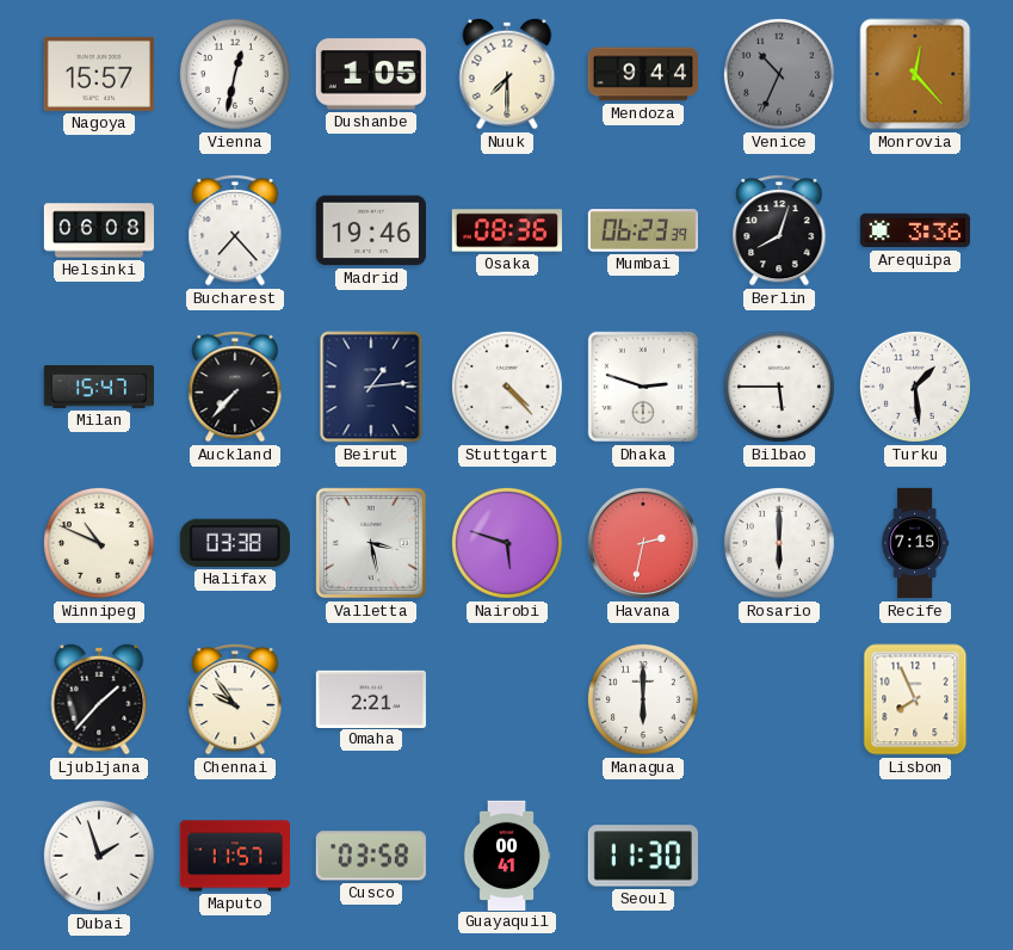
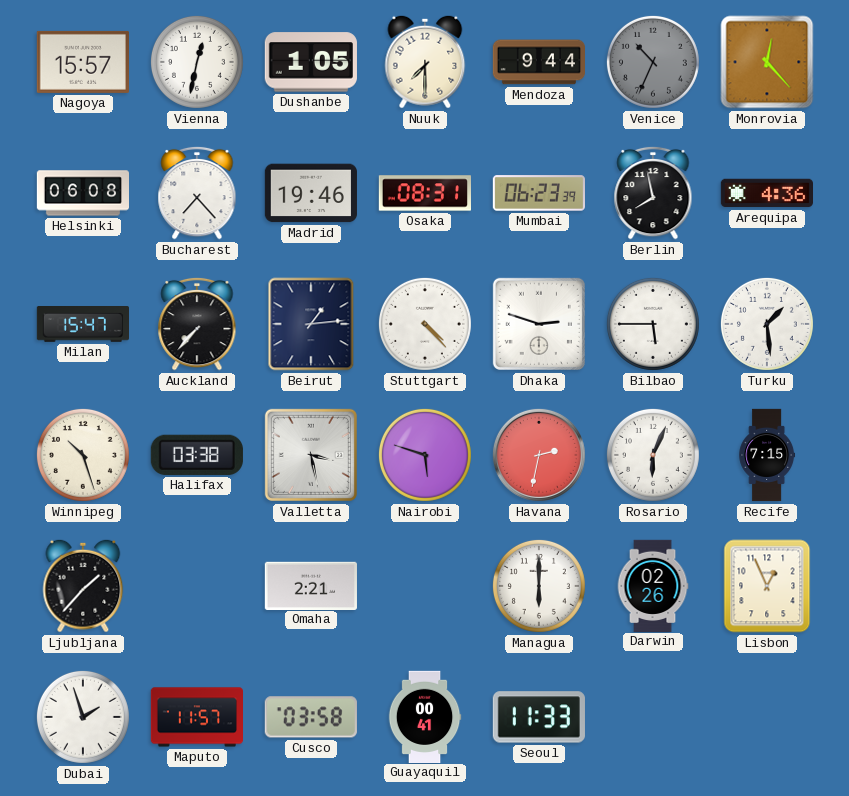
Osaka: 08:36 -> 08:31 (424, 193)
Berlin: 8:03 -> 7:58 (653, 193)
Arequipa: 3:36 -> 4:36 (766, 193)
Winnipeg: 10:49 -> 10:27 (83, 455)
Rosario: 6:00 -> 6:04 (653, 455)
Chennai: 9:54 -> none (235, 699)
Darwin: none -> 02:26 (653, 585)
Lisbon: 7:56 -> 12:56 (767, 586)
Seoul: 11:30 -> 11:33 (539, 717)
